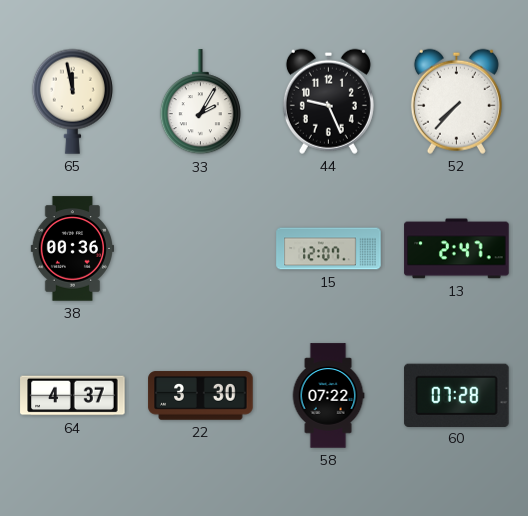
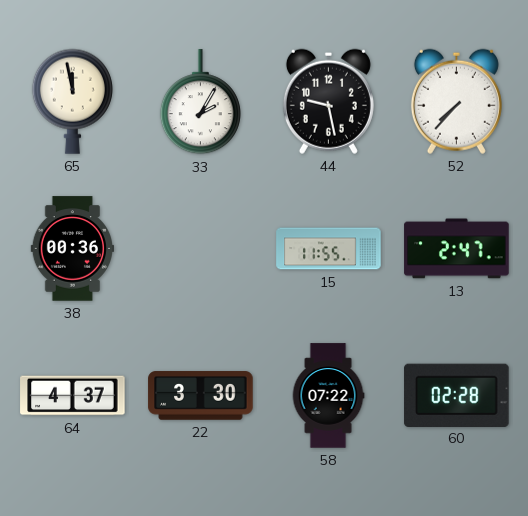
44: 9:26 -> 9:28 (328, 101)
15: 12:07 -> 11:55 (329, 249)
60: 07:28 -> 02:28 (457, 395)
